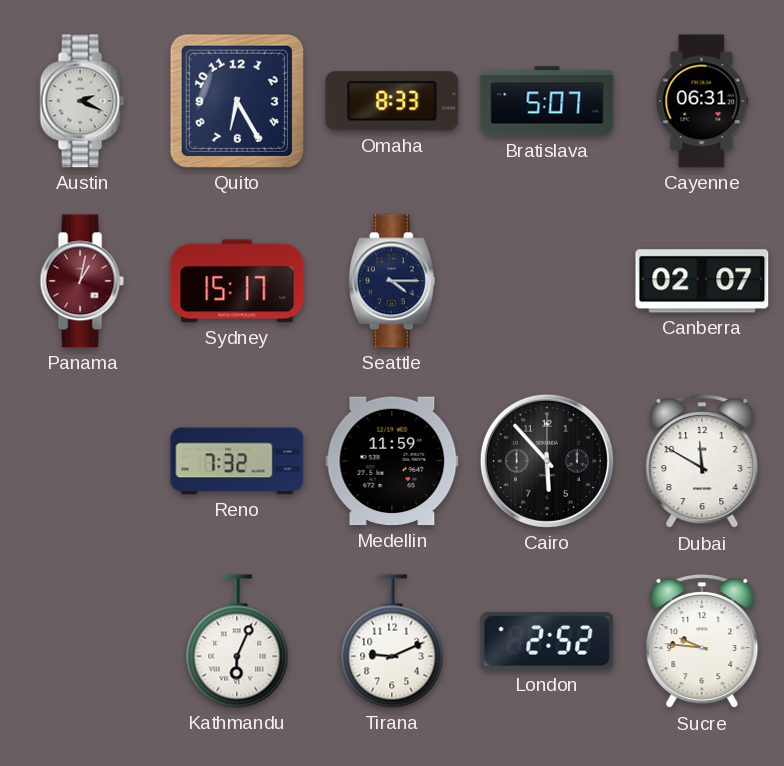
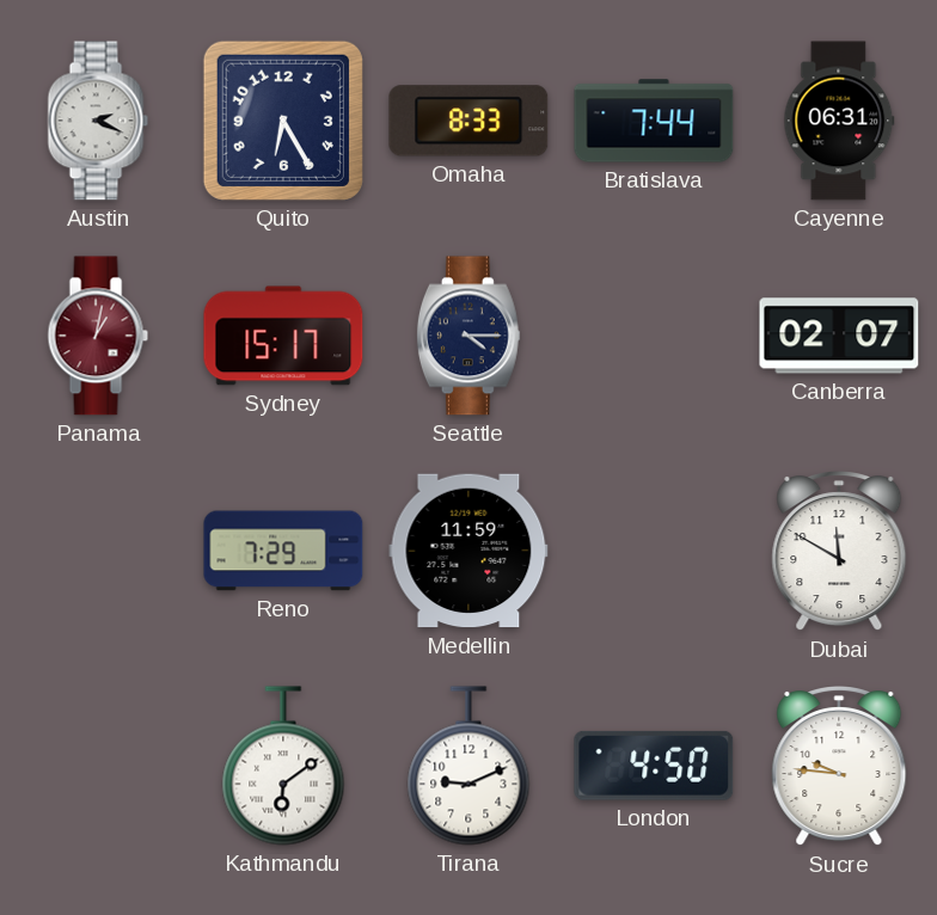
Bratislava: 5:07 -> 7:44 (654, 121)
Reno: 7:32 -> 7:29 (283, 551)
Cairo: 5:53 -> none (547, 461)
Kathmandu: 6:04 -> 6:09 (283, 766)
London: 2:52 -> 4:50 (654, 766)
